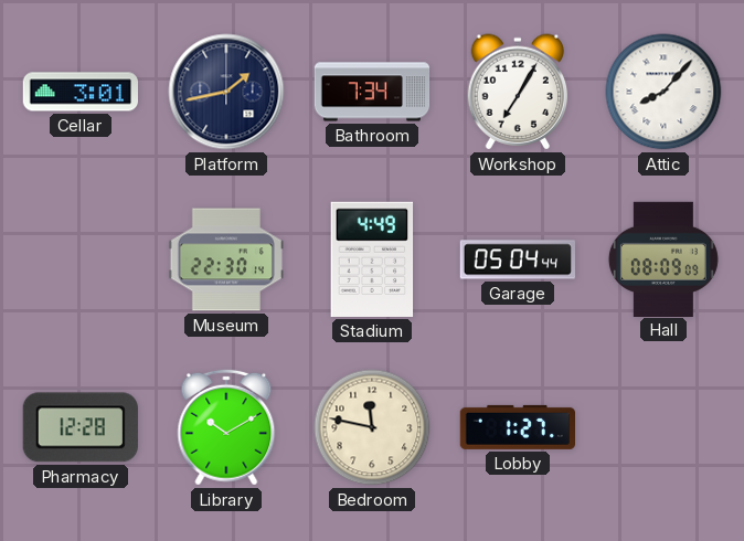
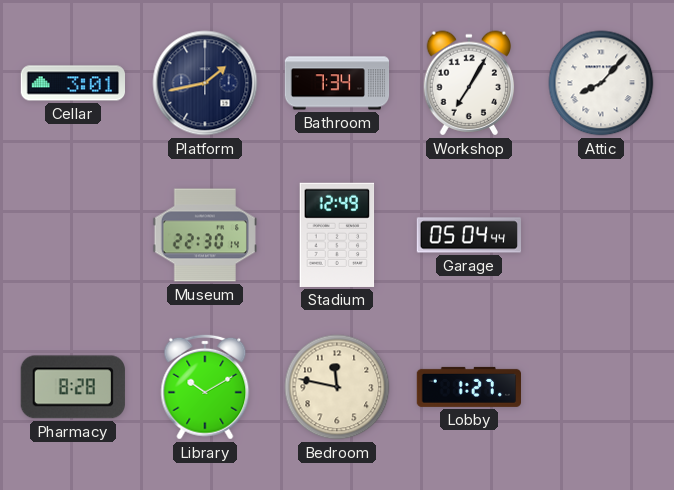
Stadium: 4:49 -> 12:49 (337, 235)
Hall: 08:09 -> none (663, 258)
Pharmacy: 12:28 -> 8:28 (73, 387)
